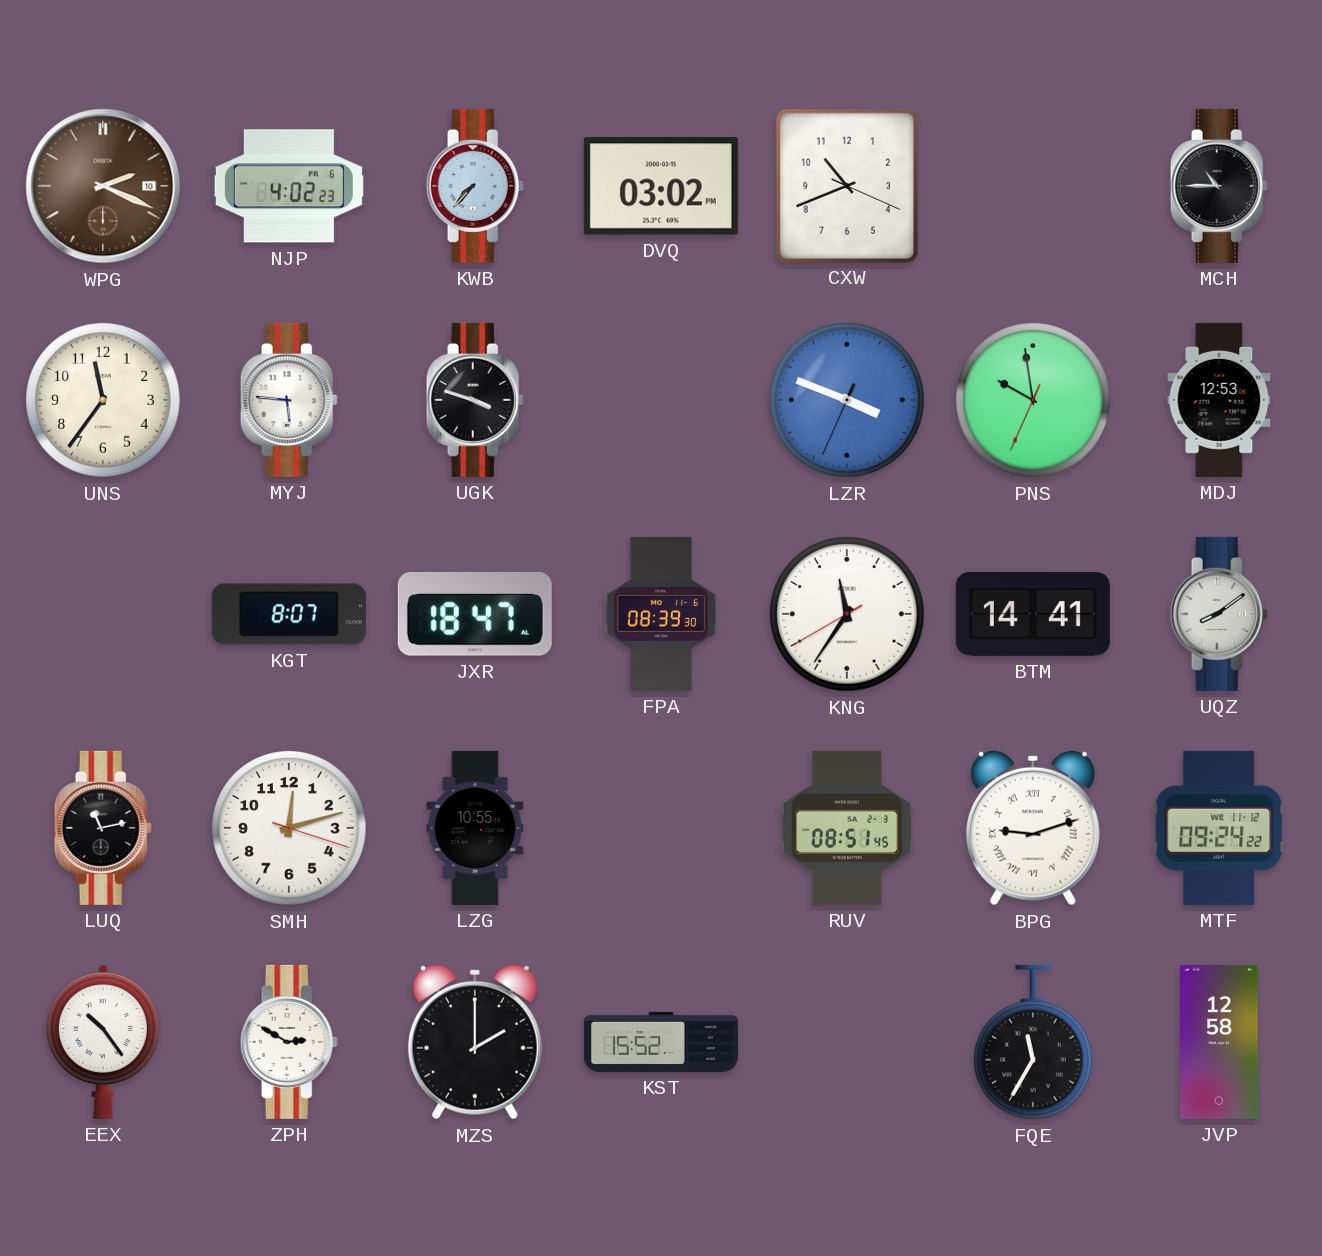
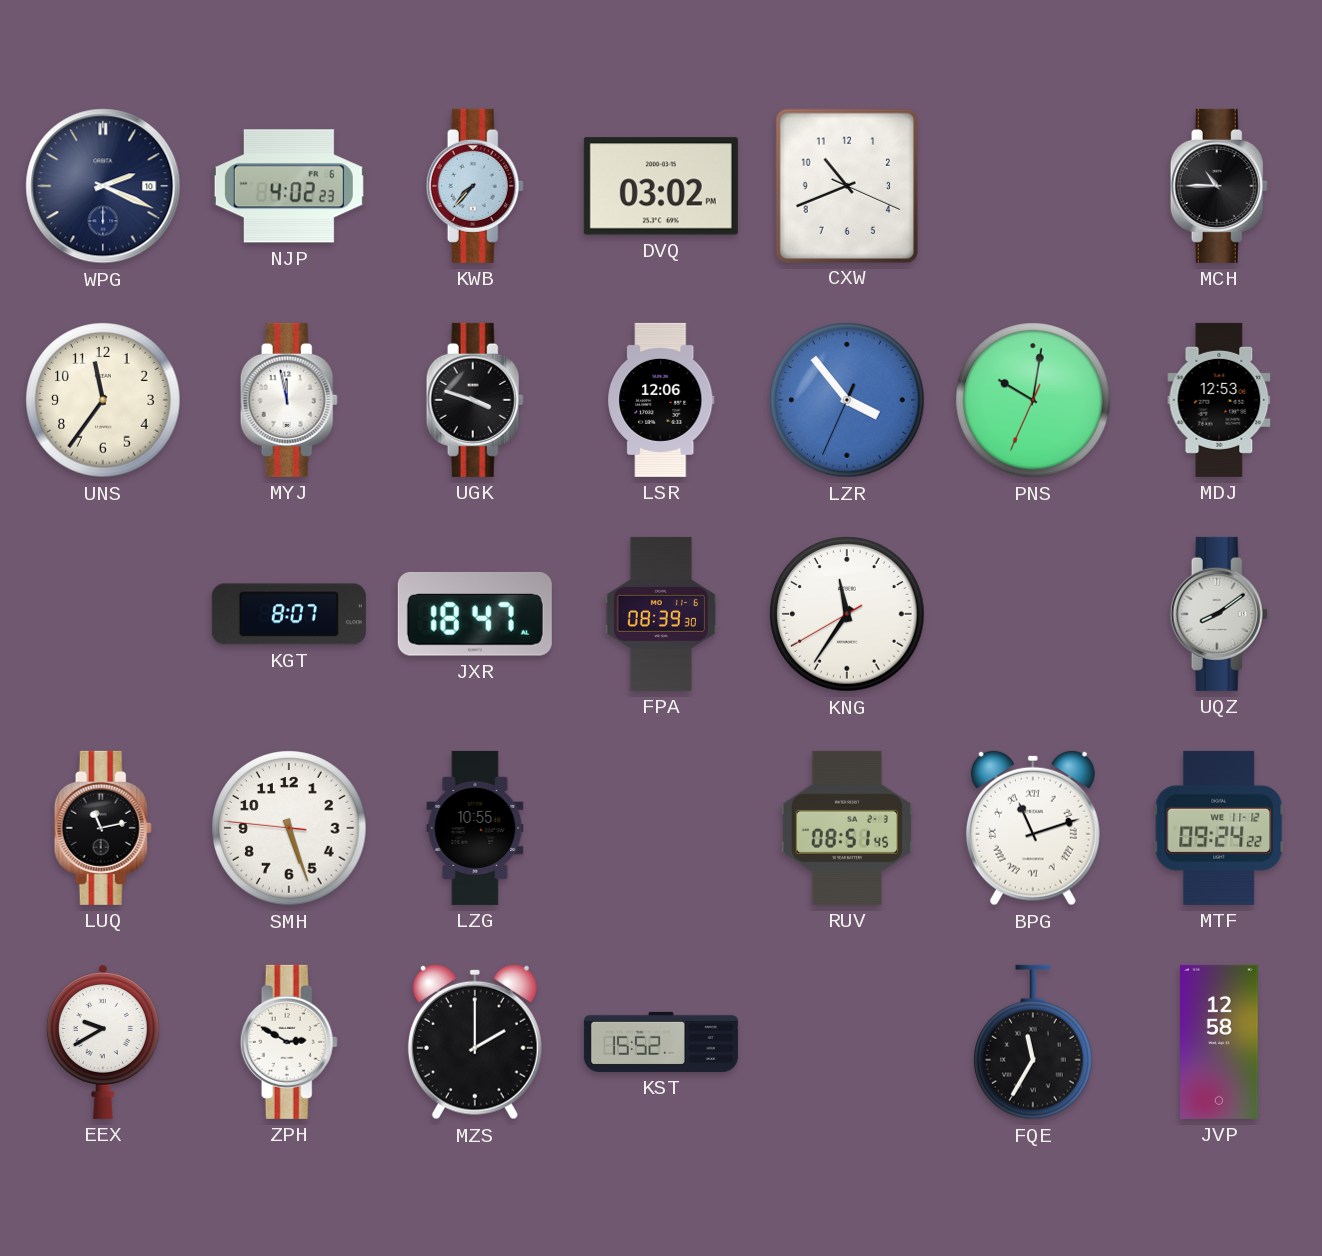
WPG dial: brown -> navy (103, 186)
MYJ: 5:46 -> 11:58 (289, 400)
LSR: none -> 12:06 (661, 400)
LZR: 3:48 -> 3:53 (847, 400)
PNS: 9:58 -> 10:01 (1033, 400)
BTM: 14:41 -> none (1033, 615)
SMH: 12:12 -> 5:26 (289, 828)
BPG: 9:12 -> 11:12 (1033, 828)
EEX: 10:24 -> 9:40 (103, 1042)
